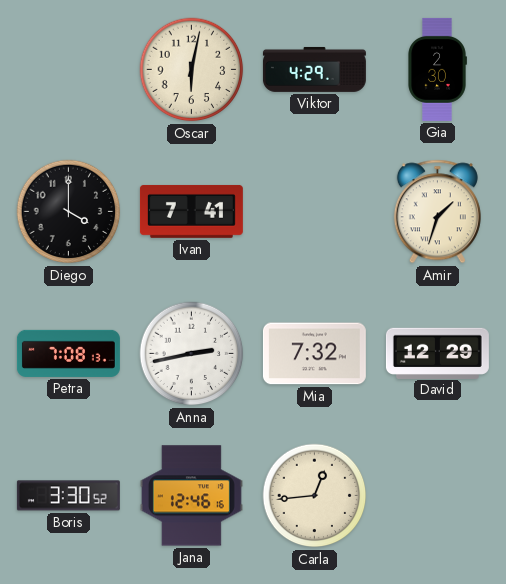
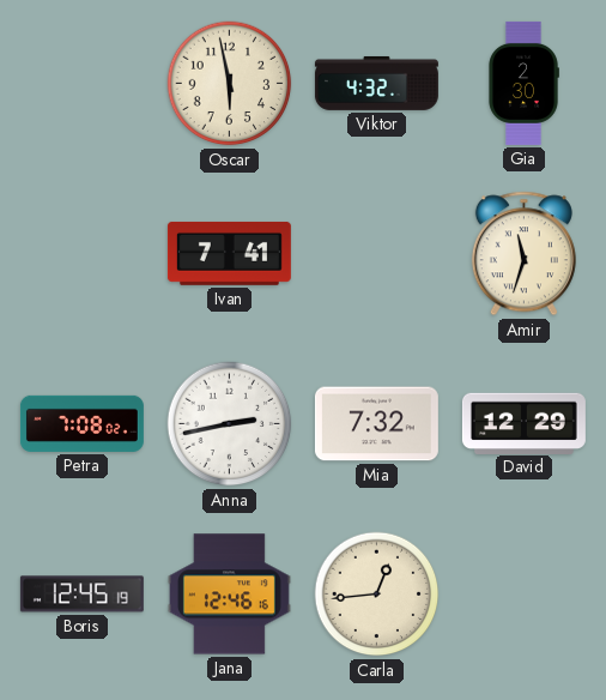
Oscar: 6:02 -> 5:58 (230, 84)
Viktor: 4:29 -> 4:32 (376, 83)
Diego: 4:00 -> none (69, 212)
Amir: 1:33 -> 11:33 (523, 254)
Petra: 7:08:13 -> 7:08:02 (81, 423)
Boris: 3:30 -> 12:45 (81, 595)
